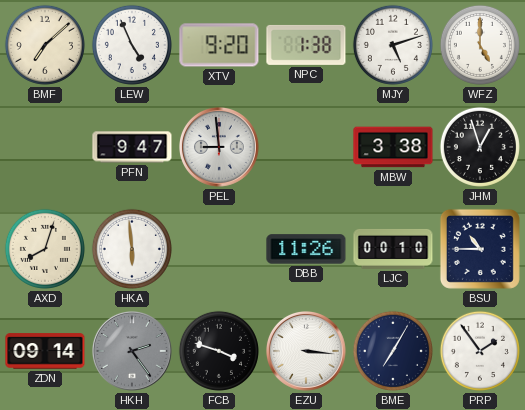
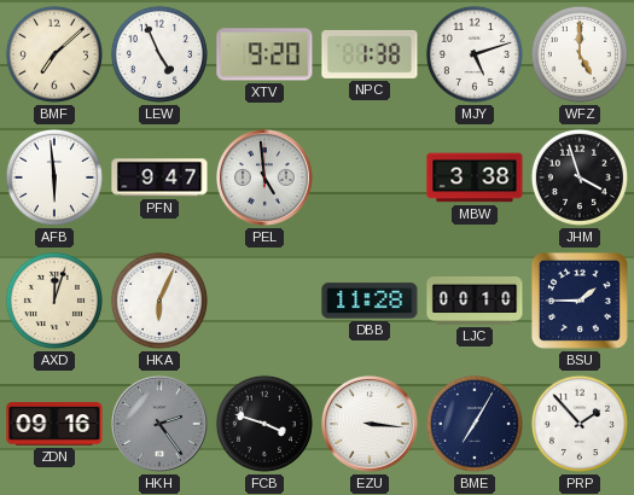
AFB: none -> 5:59 (54, 177)
PEL: 8:59 -> 4:59 (266, 177)
JHM: 12:57 -> 3:57 (580, 177)
AXD: 8:03 -> 12:03 (54, 301)
HKA: 5:59 -> 6:04 (159, 301)
DBB: 11:26 -> 11:28 (370, 301)
BSU: 10:45 -> 1:45 (580, 301)
ZDN: 09:14 -> 09:16 (54, 424)
PRP: 1:54 -> 1:53 (580, 424)
